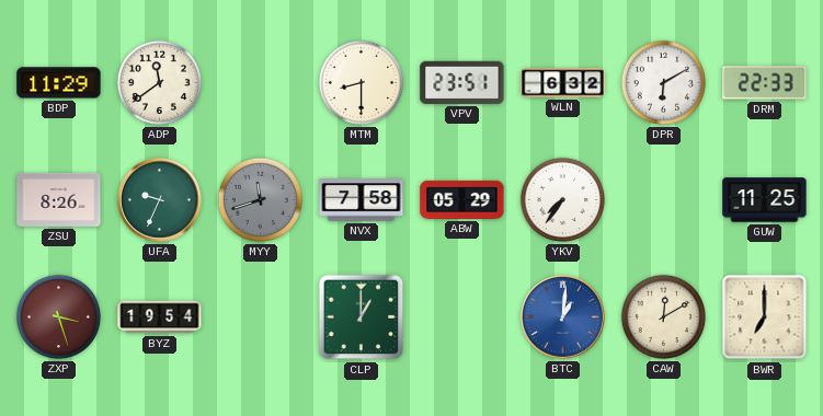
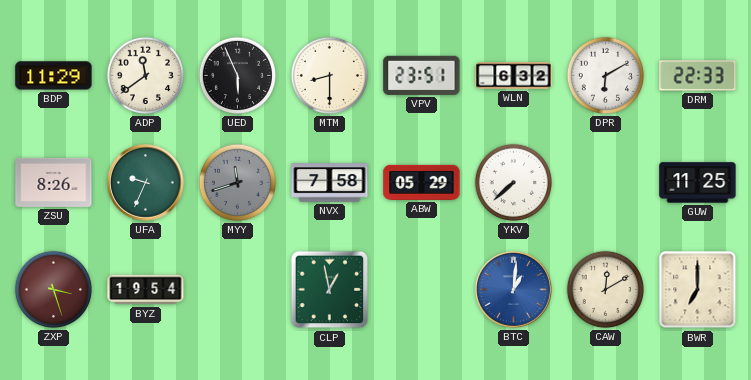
UED: none -> 5:56 (237, 75)
YKV: 7:36 -> 7:38 (513, 182)
CLP: 1:00 -> 12:58 (330, 290)
